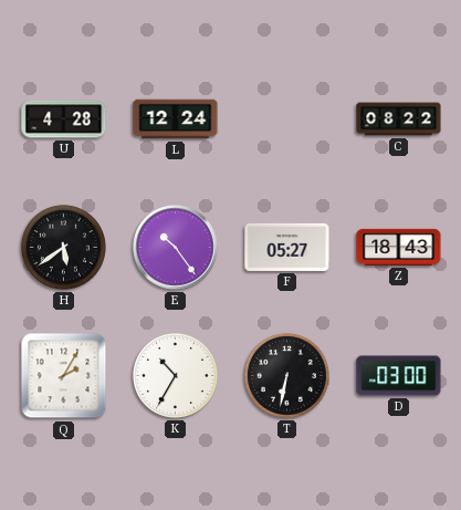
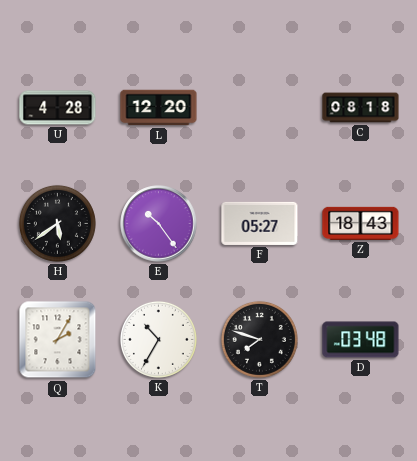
L: 12:24 -> 12:20 (159, 108)
C: 08:22 -> 08:18 (361, 108)
T: 6:32 -> 7:48 (259, 339)
D: 03:00 -> 03:48 (361, 340)
